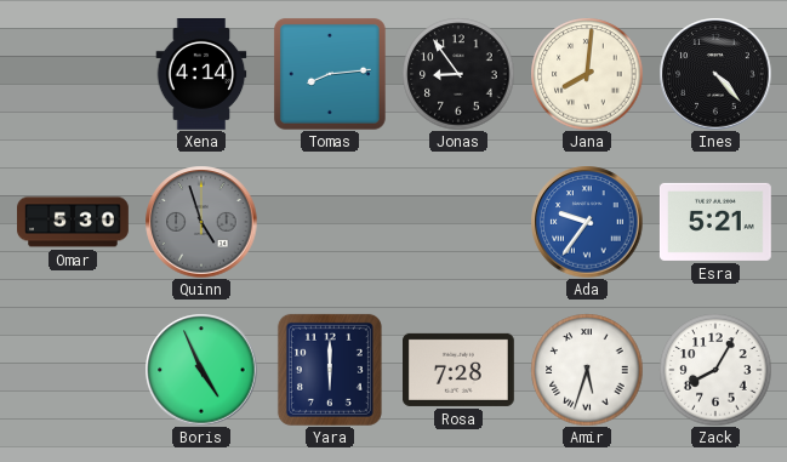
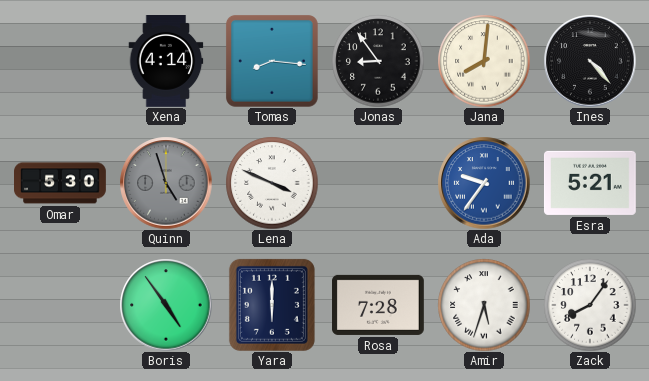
Tomas: 8:14 -> 8:16 (272, 61)
Lena: none -> 3:49 (272, 183)
Boris: 4:56 -> 4:54 (166, 305)
Zack: 8:05 -> 8:06 (590, 305)
